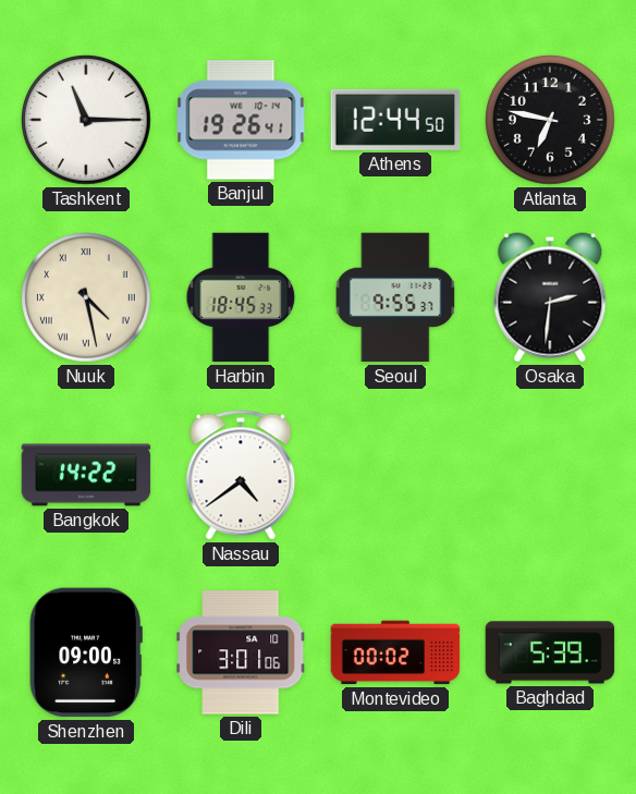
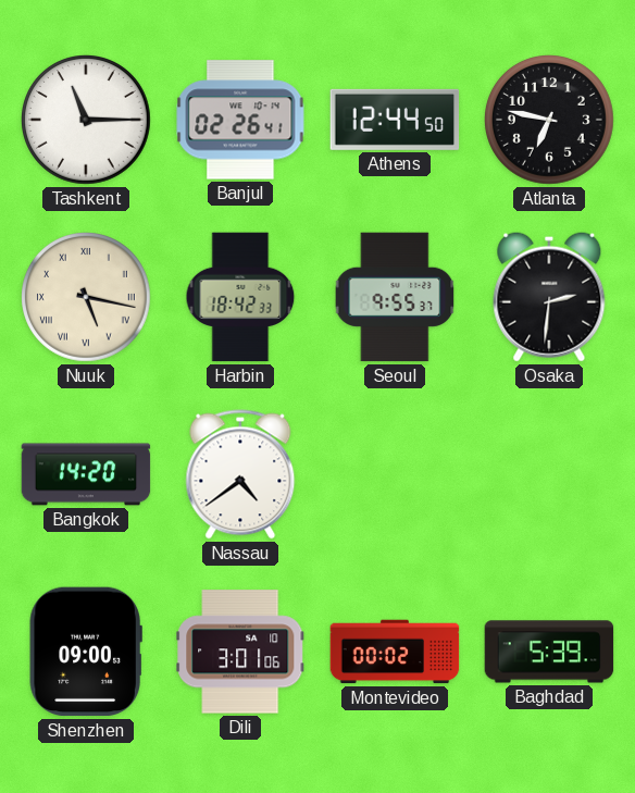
Banjul: 19:26 -> 02:26 (240, 120)
Nuuk: 4:28 -> 5:17 (87, 298)
Harbin: 18:45 -> 18:42 (240, 297)
Bangkok: 14:22 -> 14:20 (86, 474)
